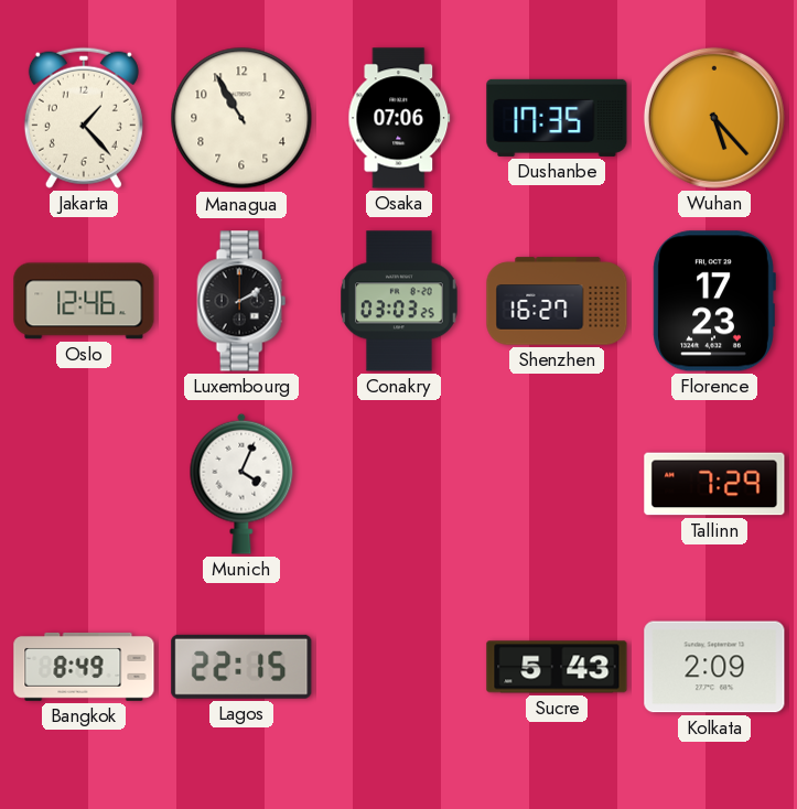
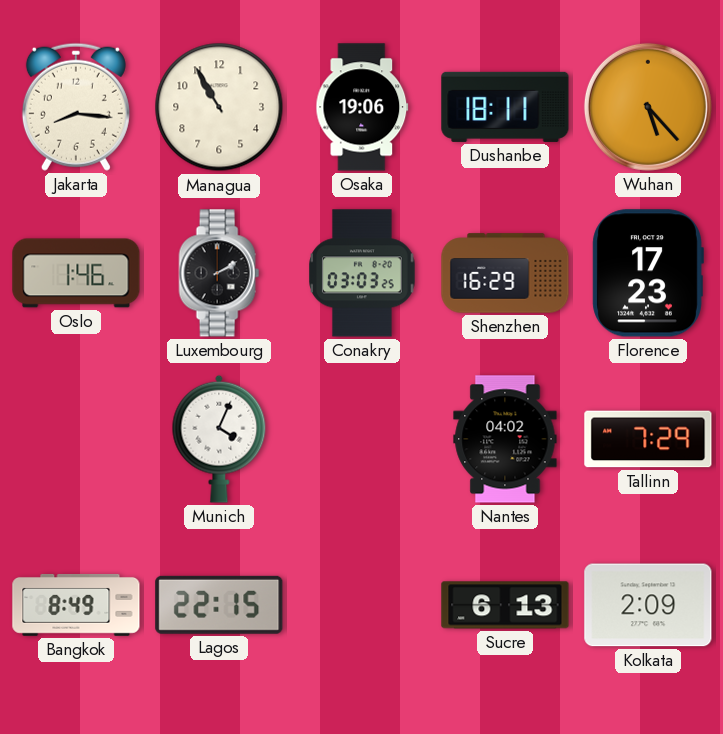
Jakarta: 1:23 -> 8:16 (76, 107)
Osaka: 07:06 -> 19:06 (362, 107)
Dushanbe: 17:35 -> 18:11 (505, 107)
Oslo: 12:46 -> 1:46 (76, 273)
Shenzhen: 16:27 -> 16:29 (505, 273)
Nantes: none -> 04:02 (505, 439)
Sucre: 5:43 -> 6:13 (505, 605)
